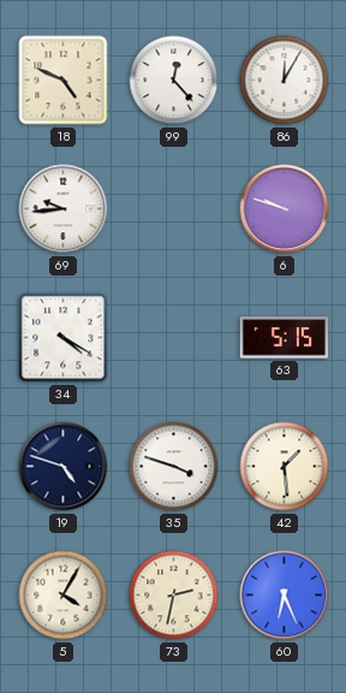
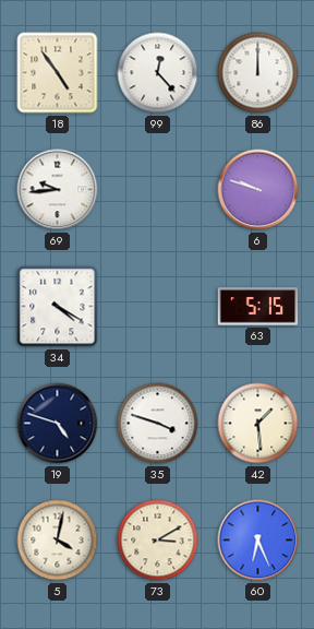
18: 4:49 -> 4:54 (58, 73)
86: 12:05 -> 12:00 (258, 73)
5: 4:05 -> 4:02 (58, 541)
73: 2:32 -> 3:10 (158, 541)
